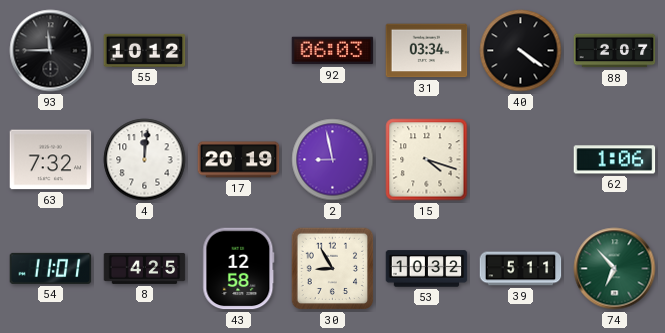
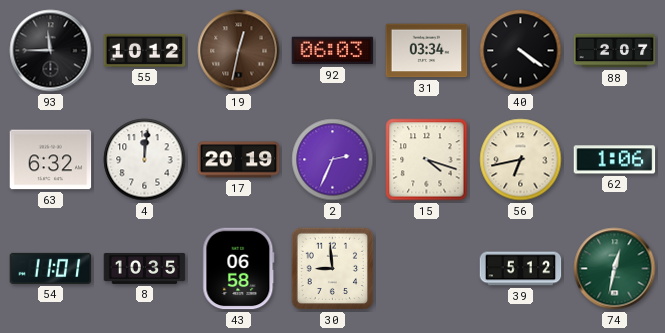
19: none -> 12:32 (239, 51)
63: 7:32 -> 6:32 (51, 160)
2: 8:58 -> 2:34 (333, 160)
56: none -> 6:43 (521, 160)
8: 4:25 -> 10:35 (145, 268)
43: 12:58 -> 06:58 (239, 269)
30: 8:55 -> 8:59 (333, 269)
53: 10:32 -> none (427, 269)
39: 5:11 -> 5:12 (521, 269)
74: 6:53 -> 12:32 (615, 269)
